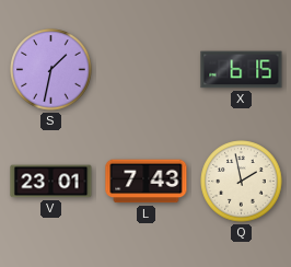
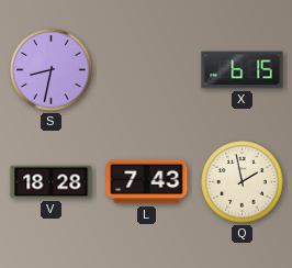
S: 1:32 -> 8:32 (52, 70)
V: 23:01 -> 18:28 (52, 182)
